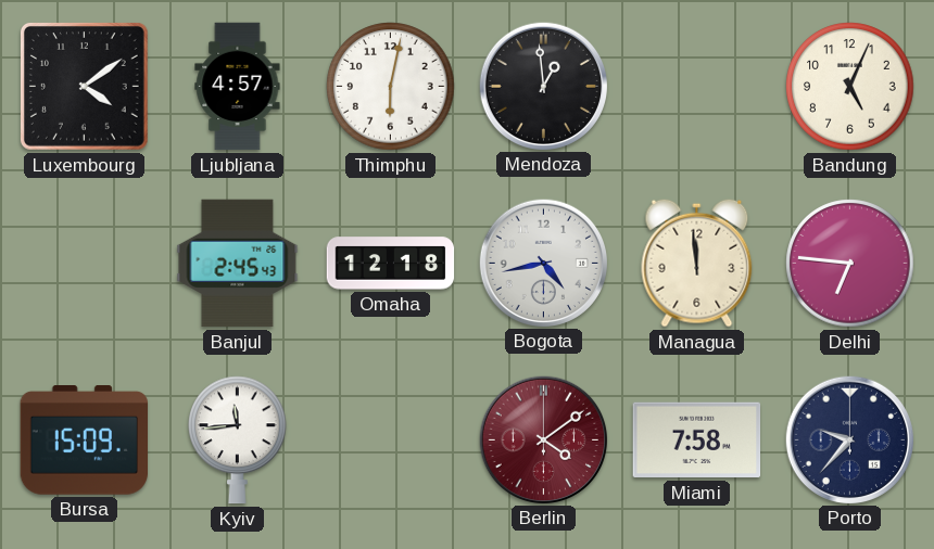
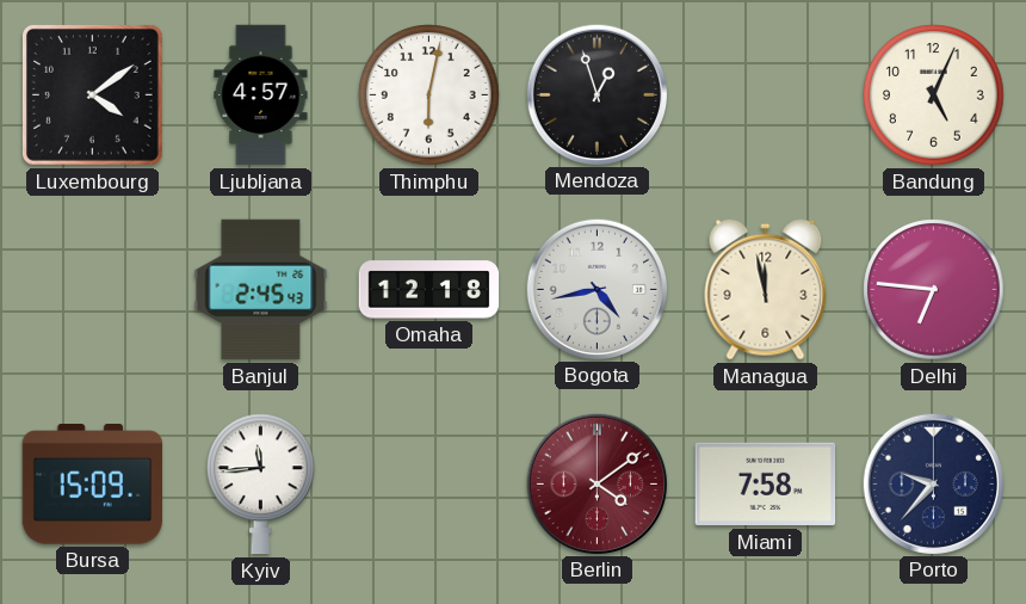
Mendoza: 12:59 -> 12:57 (597, 94)
Managua: 11:59 -> 11:58 (766, 289)
